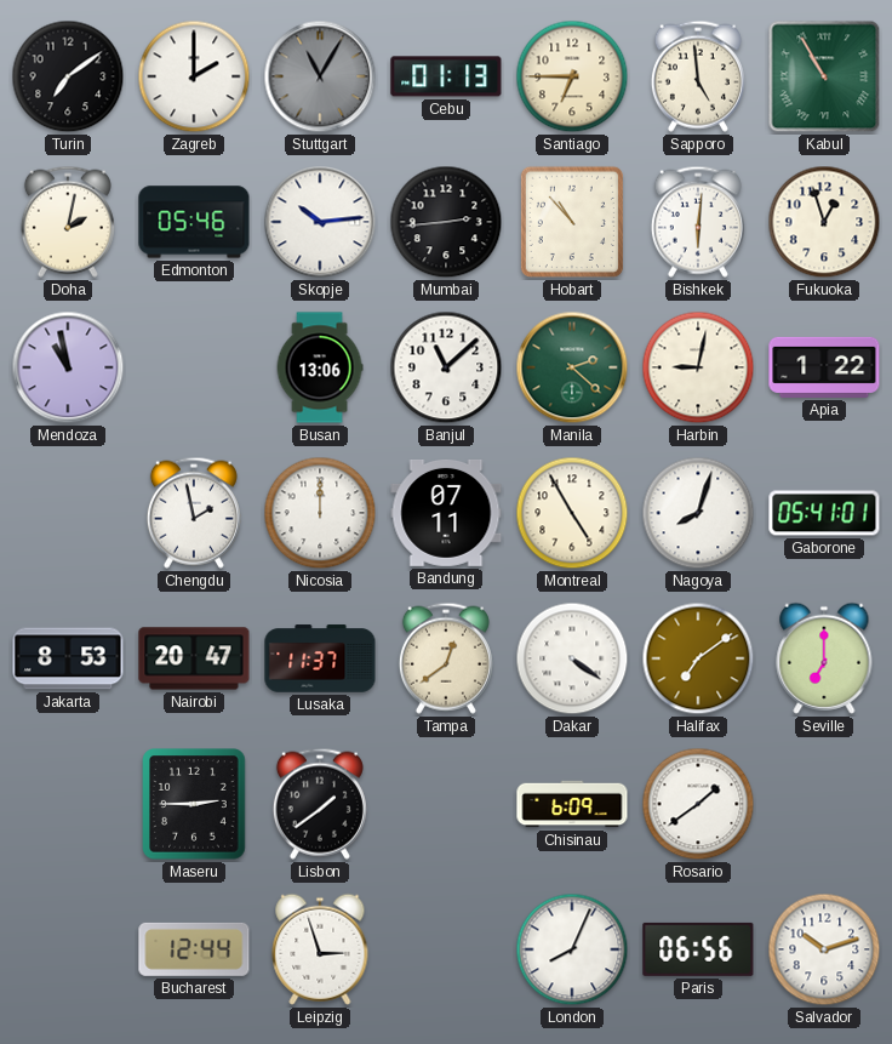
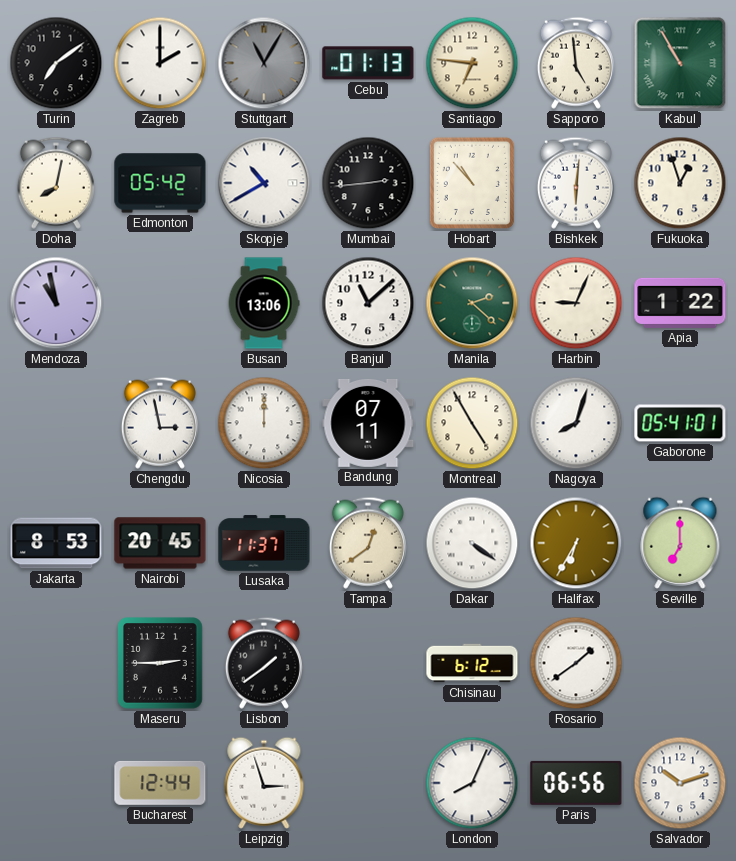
Santiago: 6:45 -> 6:46 (472, 63)
Doha: 2:02 -> 8:02 (56, 183)
Edmonton: 05:46 -> 05:42 (160, 183)
Skopje: 10:14 -> 10:40 (264, 183)
Harbin: 9:02 -> 9:04 (576, 303)
Chengdu: 1:58 -> 2:58 (160, 423)
Nairobi: 20:47 -> 20:45 (160, 543)
Halifax: 7:09 -> 6:35 (576, 543)
Chisinau: 6:09 -> 6:12 (472, 663)
